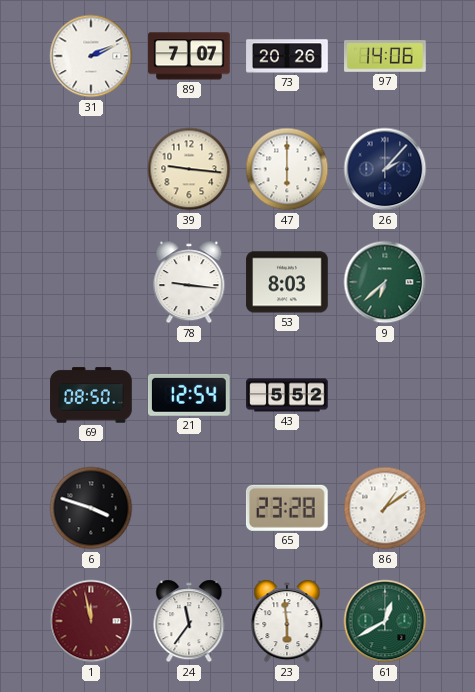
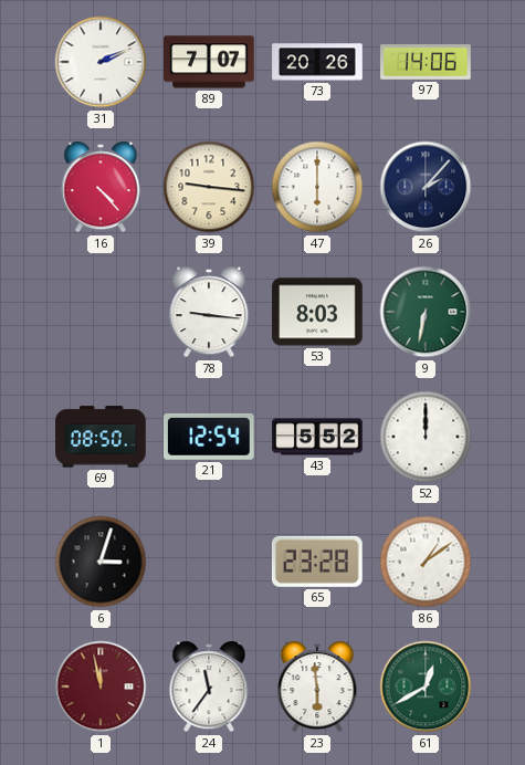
16: none -> 4:23 (101, 187)
9: 6:38 -> 6:32 (426, 312)
52: none -> 12:00 (426, 437)
6: 3:48 -> 3:03 (101, 562)
